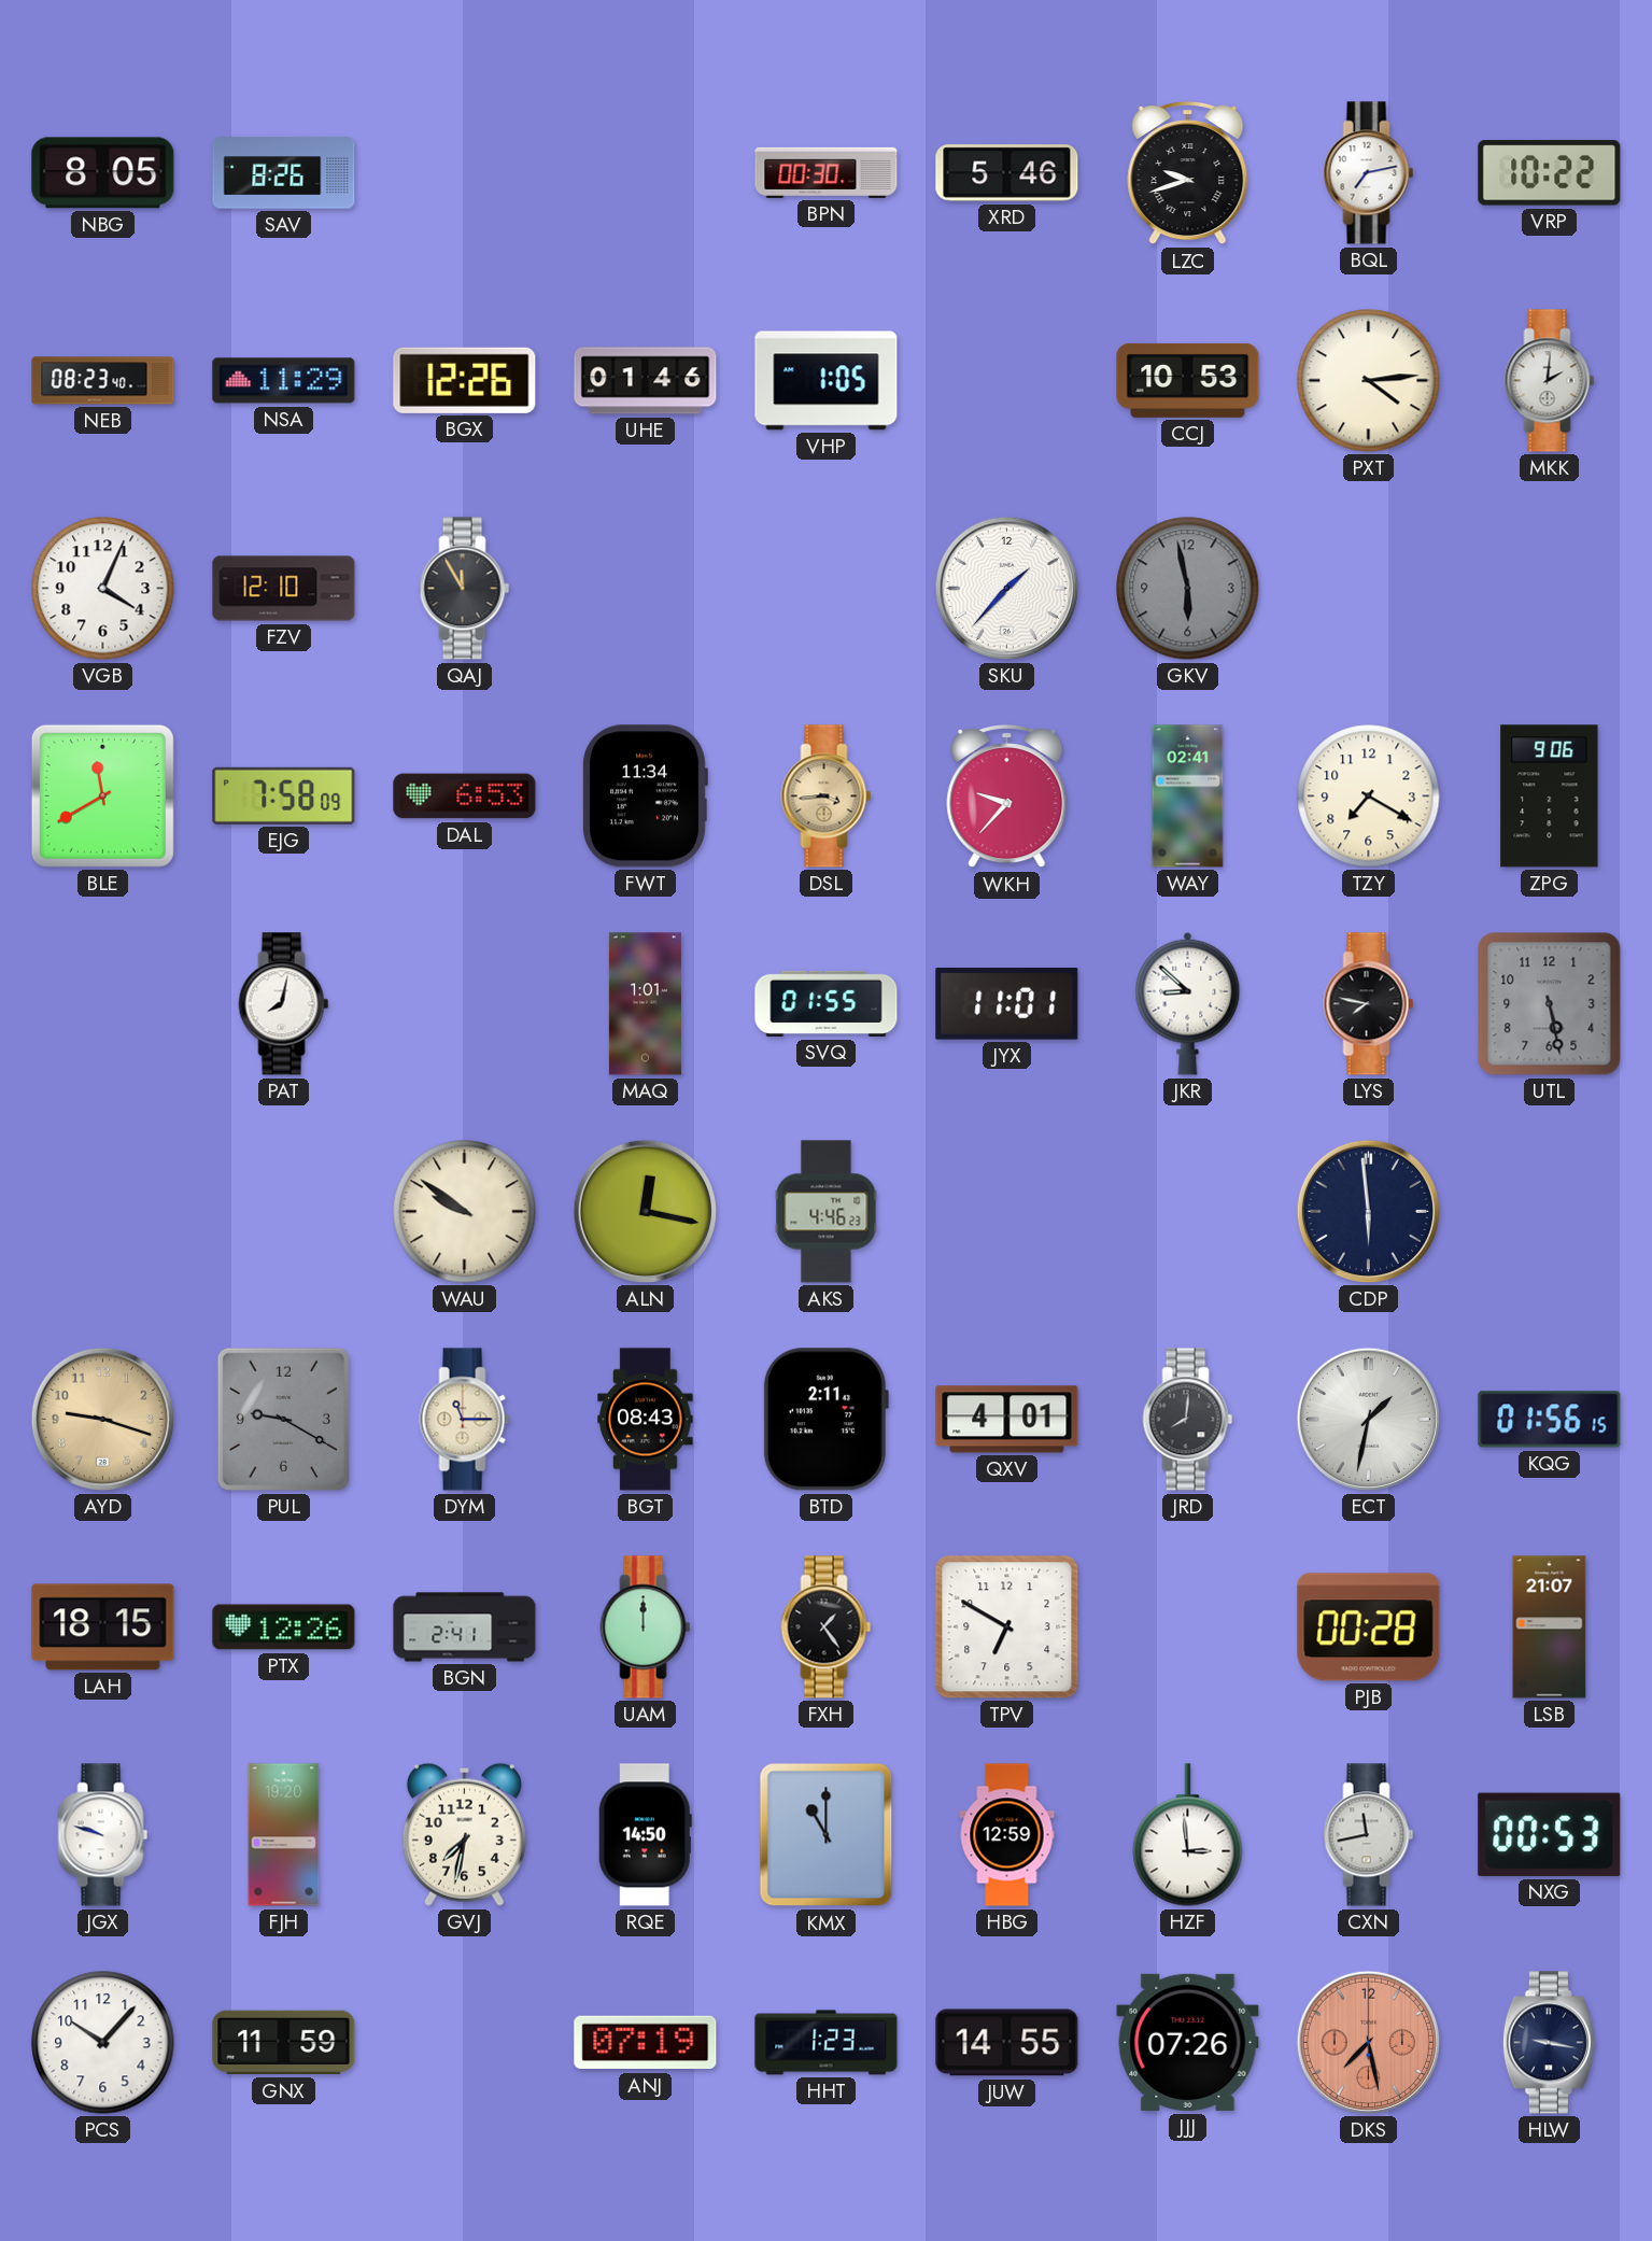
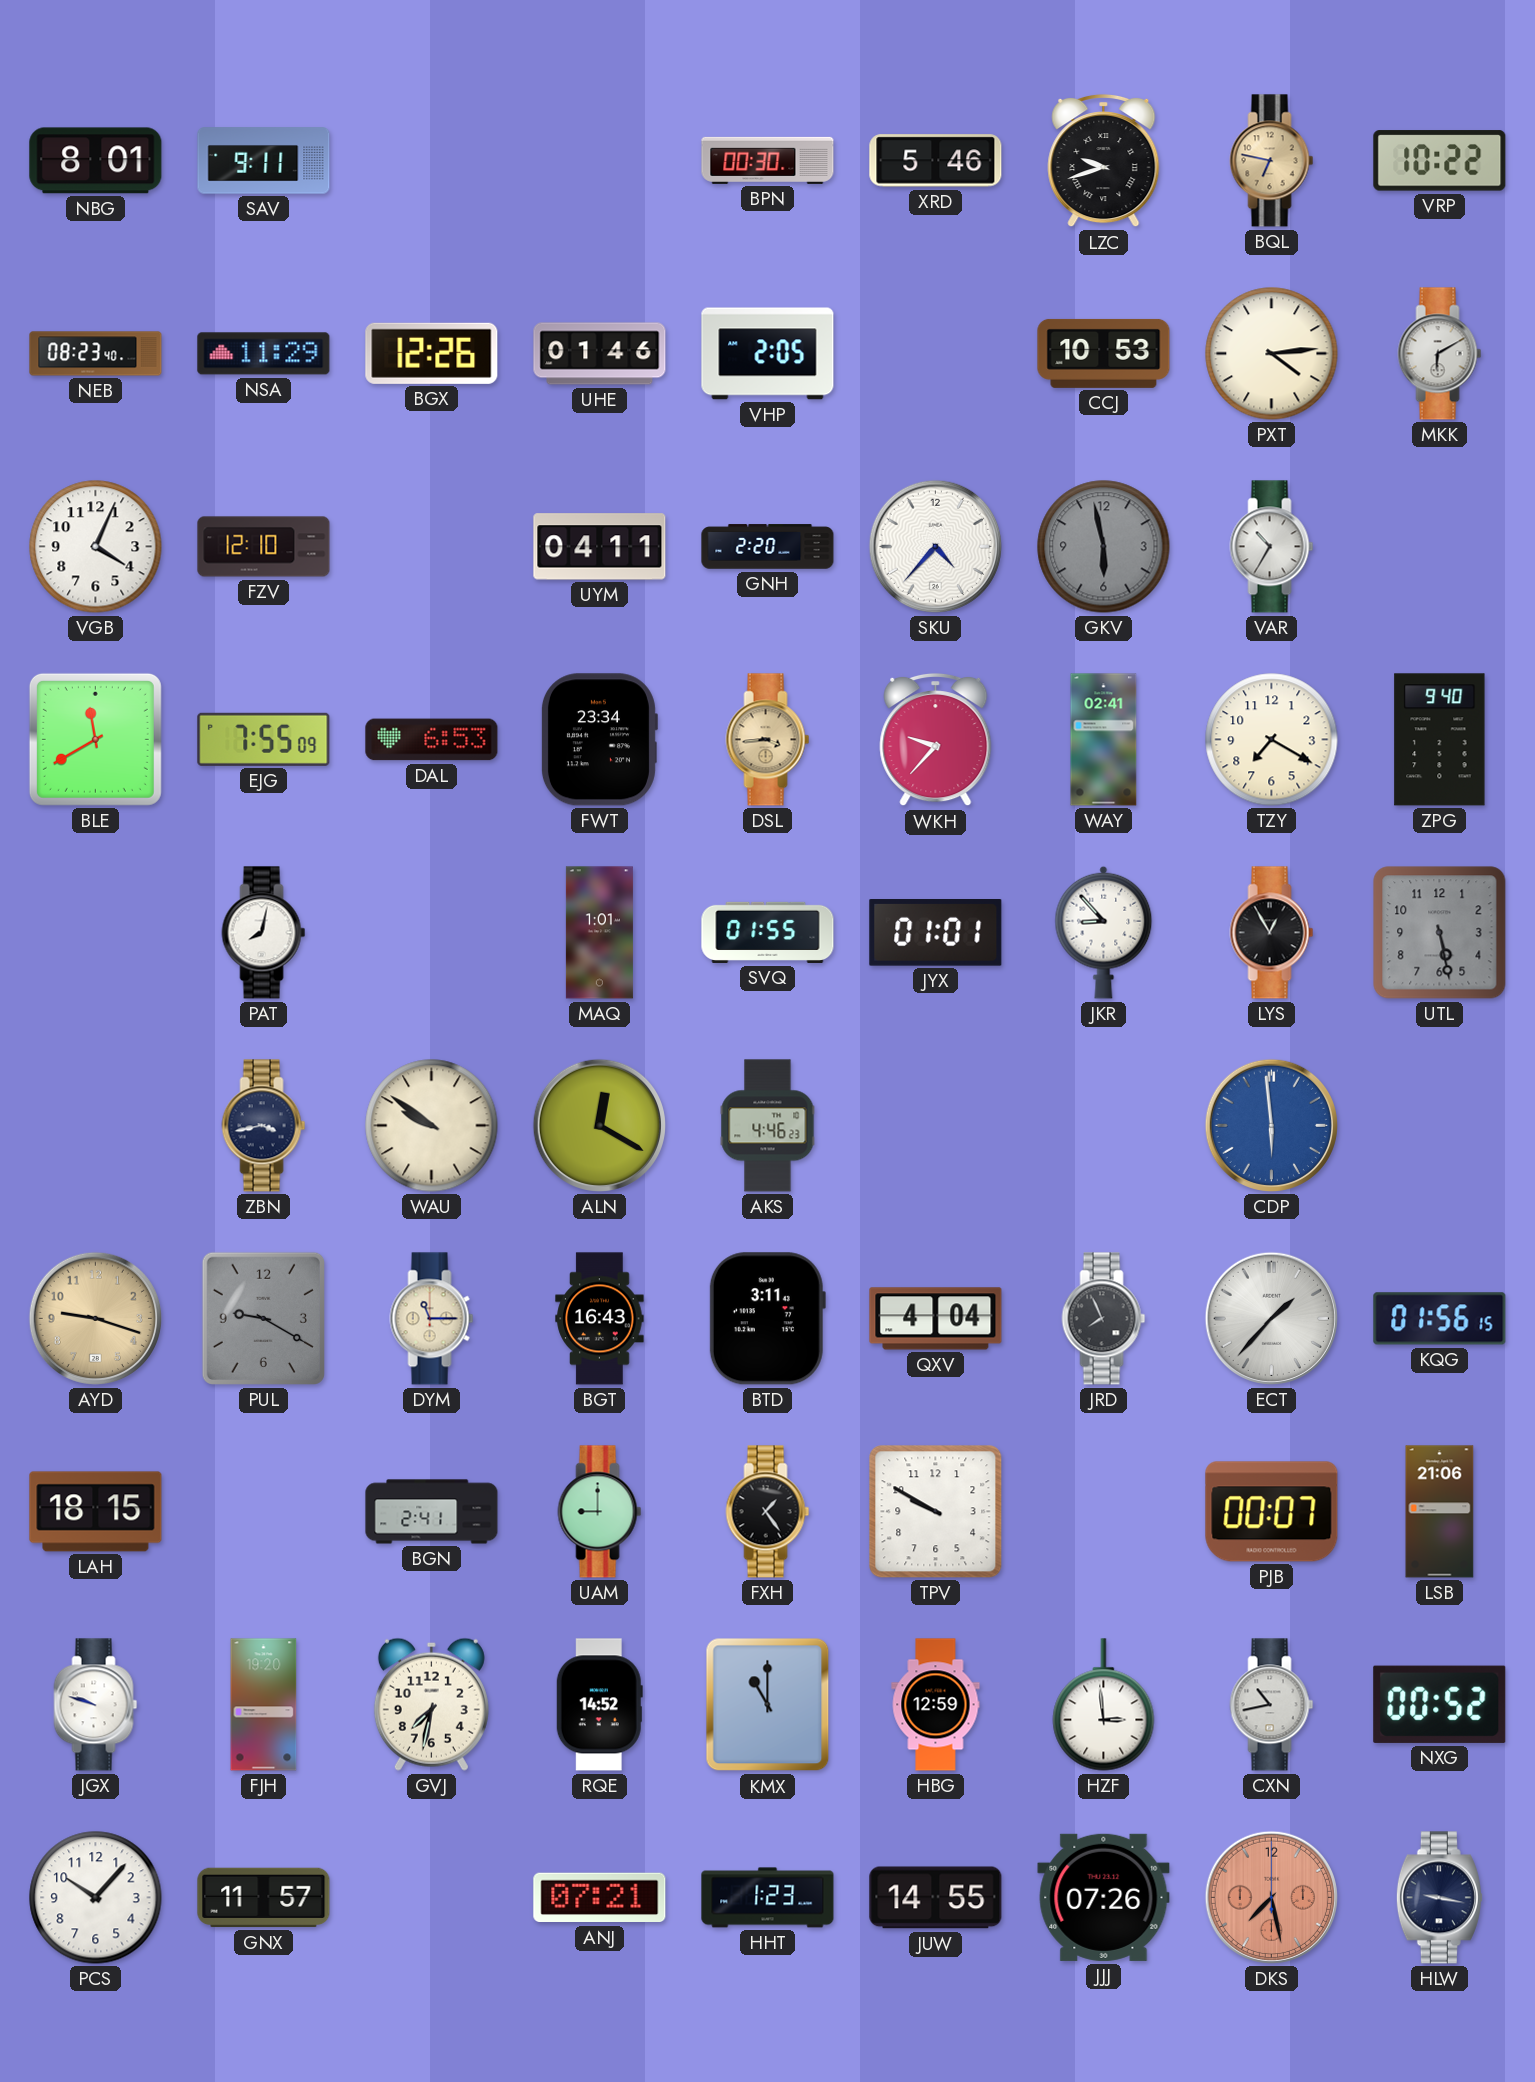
NBG: 8:05 -> 8:01 (96, 161)
SAV: 8:26 -> 9:11 (264, 161)
BQL: 7:13 -> 6:47 (1272, 161)
BQL dial: white -> champagne (1272, 161)
VHP: 1:05 -> 2:05 (768, 354)
MKK: 2:01 -> 6:10 (1440, 354)
QAJ: 11:55 -> none (465, 589)
UYM: none -> 04:11 (600, 547)
GNH: none -> 2:20 (768, 547)
SKU: 1:37 -> 4:37 (935, 546)
VAR: none -> 10:35 (1272, 547)
EJG: 7:58 -> 7:55 (264, 739)
FWT: 11:34 -> 23:34 (599, 740)
ZPG: 9:06 -> 9:40 (1440, 740)
JYX: 11:01 -> 01:01 (936, 933)
JKR: 8:52 -> 8:53 (1104, 932)
LYS: 7:47 -> 12:55 (1272, 933)
ZBN: none -> 3:43 (264, 1126)
ALN: 12:17 -> 12:20 (599, 1125)
CDP dial: navy -> blue (1271, 1125)
BGT: 08:43 -> 16:43 (600, 1319)
BTD: 2:11 -> 3:11 (767, 1319)
QXV: 4:01 -> 4:04 (936, 1319)
JRD: 8:01 -> 7:56 (1104, 1319)
ECT: 1:32 -> 1:37 (1271, 1318)
PTX: 12:26 -> none (284, 1627)
UAM: 12:00 -> 9:00 (600, 1512)
TPV: 6:50 -> 9:50 (936, 1512)
PJB: 00:28 -> 00:07 (1272, 1512)
LSB: 21:07 -> 21:06 (1440, 1512)
RQE: 14:50 -> 14:52 (599, 1705)
CXN: 11:43 -> 10:43 (1272, 1705)
NXG: 00:53 -> 00:52 (1440, 1704)
GNX: 11:59 -> 11:57 (264, 1898)
ANJ: 07:19 -> 07:21 (600, 1898)
